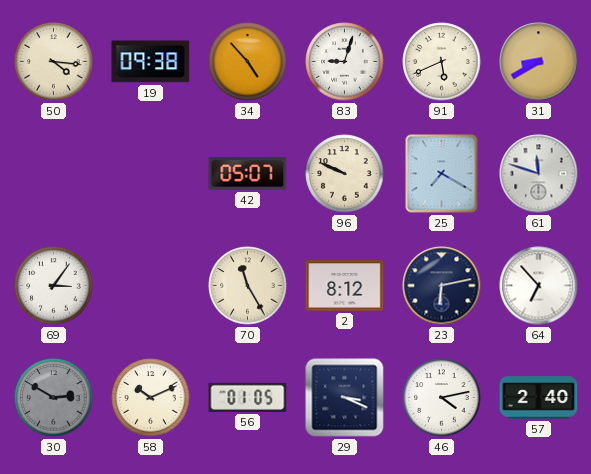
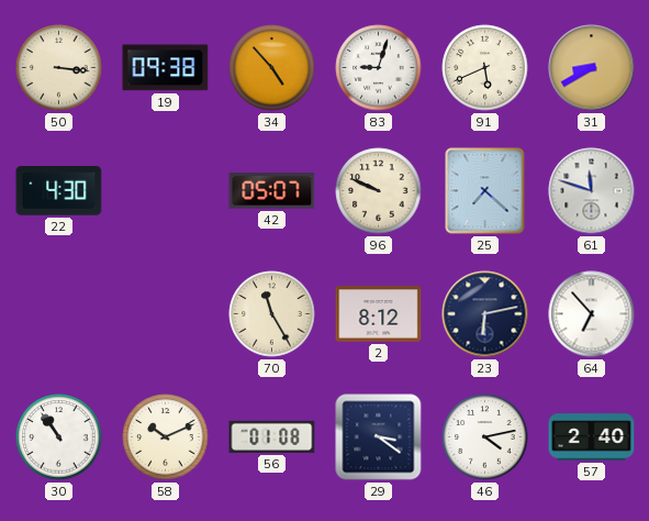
50: 4:16 -> 3:16 (59, 68)
22: none -> 4:30 (59, 191)
25: 7:20 -> 7:22 (485, 191)
69: 3:06 -> none (54, 286)
30: 2:50 -> 10:54 (59, 437)
30 dial: grey -> white (59, 437)
56: 01:05 -> 01:08 (272, 436)
29: 3:19 -> 3:21 (379, 437)
